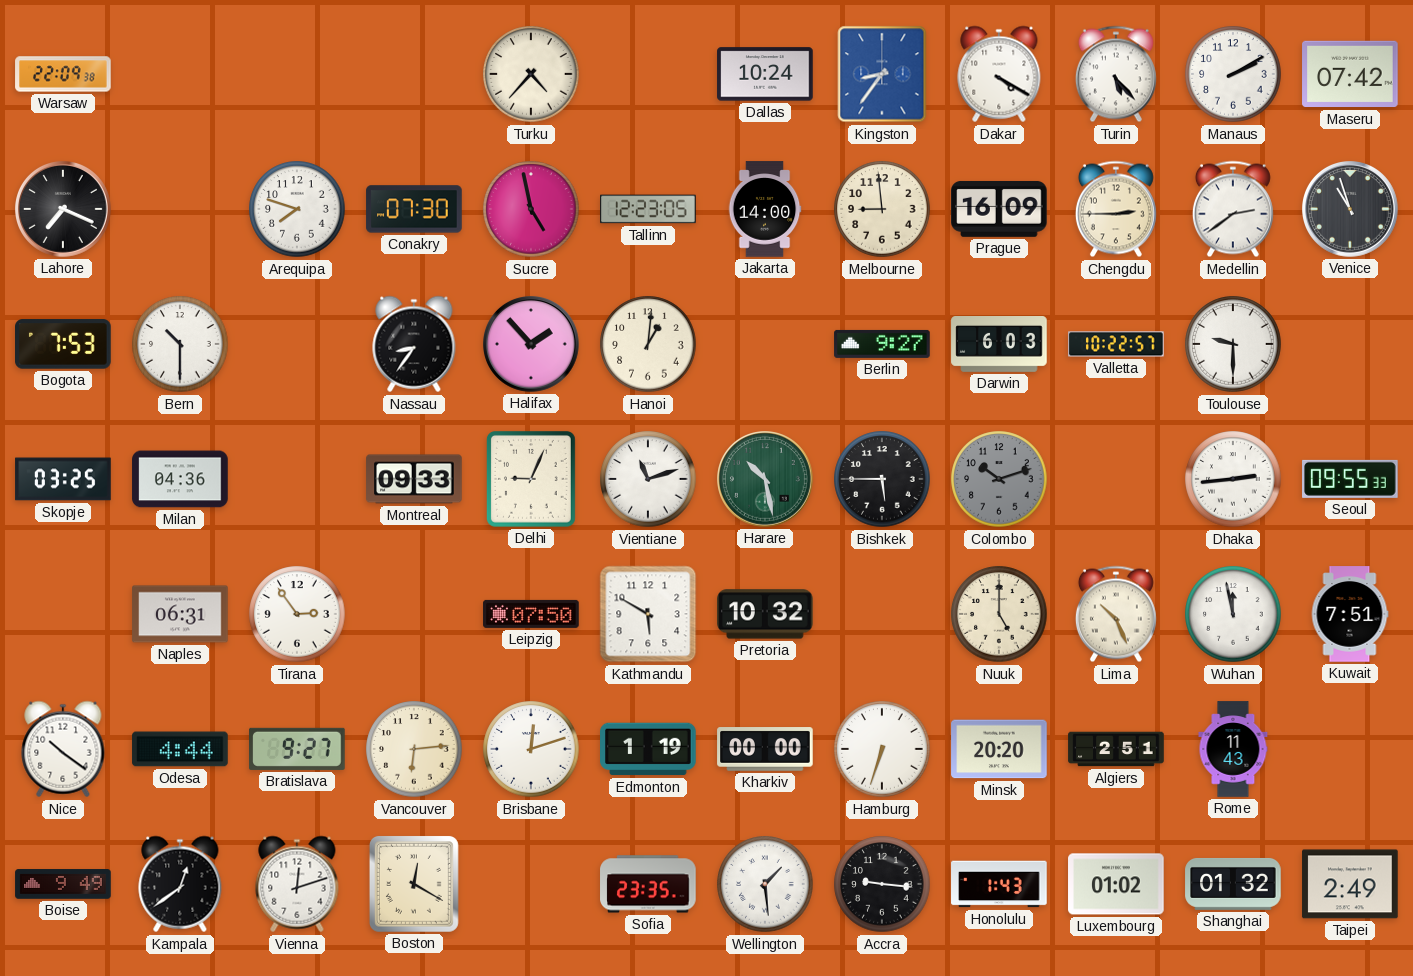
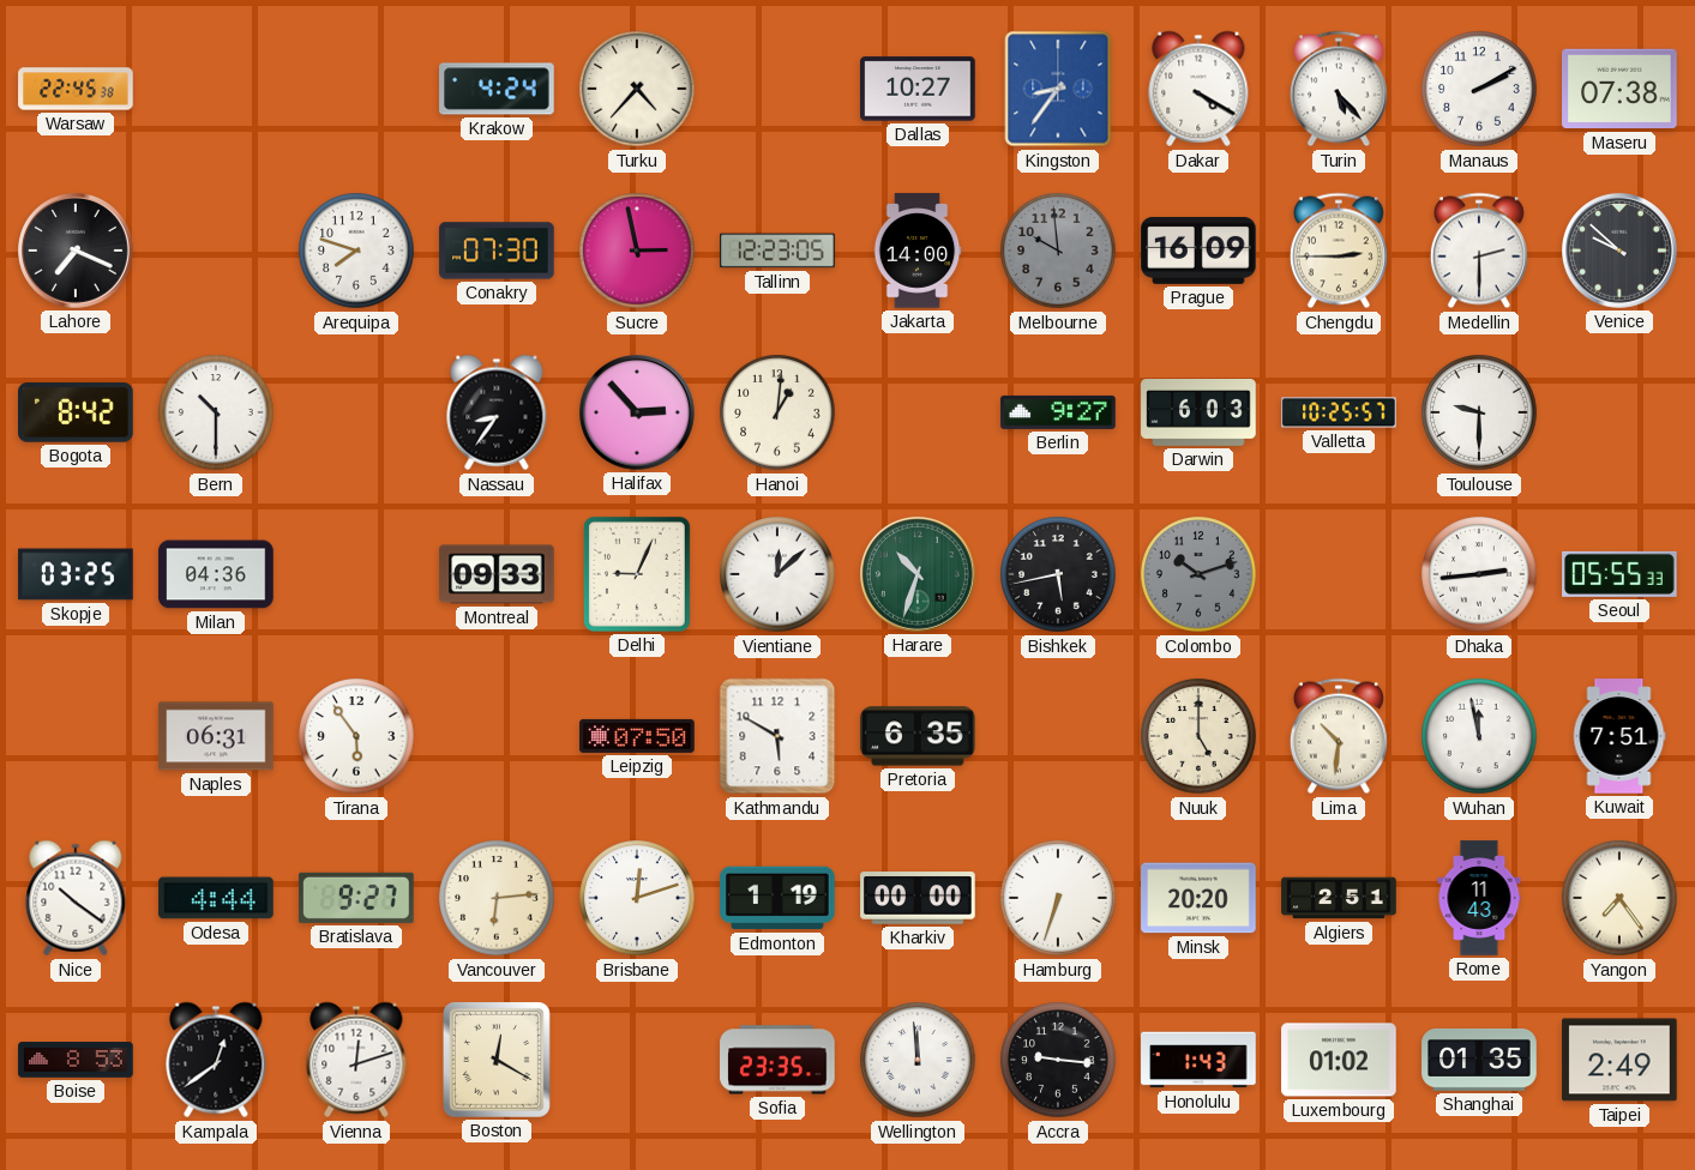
Warsaw: 22:09 -> 22:45 (76, 89)
Krakow: none -> 4:24 (497, 89)
Dallas: 10:24 -> 10:27 (918, 89)
Maseru: 07:42 -> 07:38 (1619, 89)
Sucre: 4:58 -> 2:58 (637, 251)
Melbourne: 8:59 -> 9:59 (1058, 251)
Melbourne dial: cream -> grey (1058, 251)
Medellin: 2:39 -> 2:30 (1479, 251)
Venice: 10:57 -> 9:52 (1621, 252)
Bogota: 7:53 -> 8:42 (76, 412)
Halifax: 1:53 -> 2:53 (638, 414)
Valletta: 10:22 -> 10:25 (1339, 412)
Vientiane: 11:12 -> 12:08 (777, 574)
Harare: 10:28 -> 10:33 (919, 575)
Bishkek: 5:45 -> 5:43 (1058, 574)
Seoul: 09:55 -> 05:55 (1619, 574)
Tirana: 2:54 -> 5:54 (356, 736)
Pretoria: 10:32 -> 6:35 (918, 736)
Lima: 10:26 -> 10:31 (1339, 736)
Yangon: none -> 7:24 (1619, 898)
Boise: 9:49 -> 8:53 (76, 1060)
Wellington: 1:29 -> 11:59 (918, 1060)
Shanghai: 01:32 -> 01:35 (1479, 1060)
